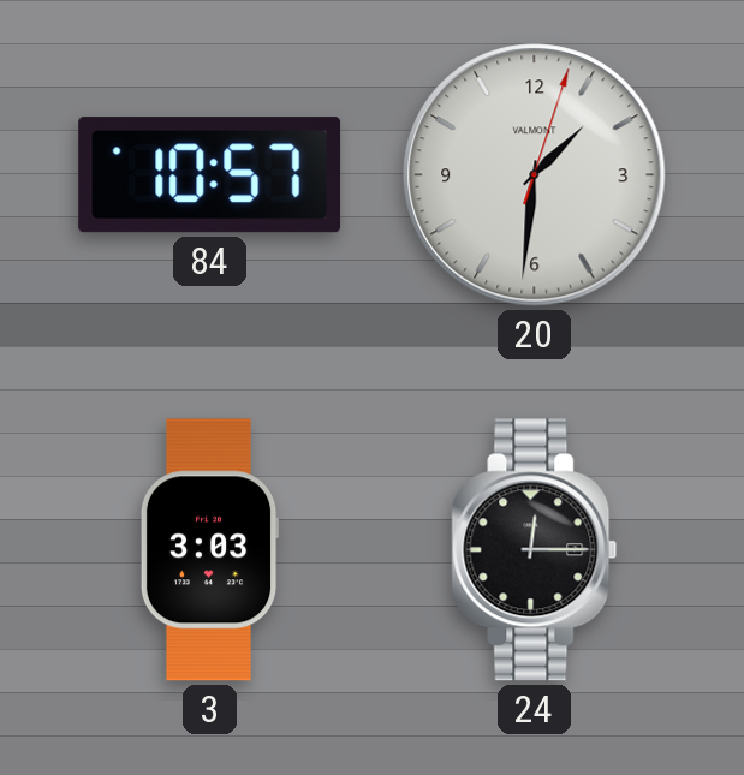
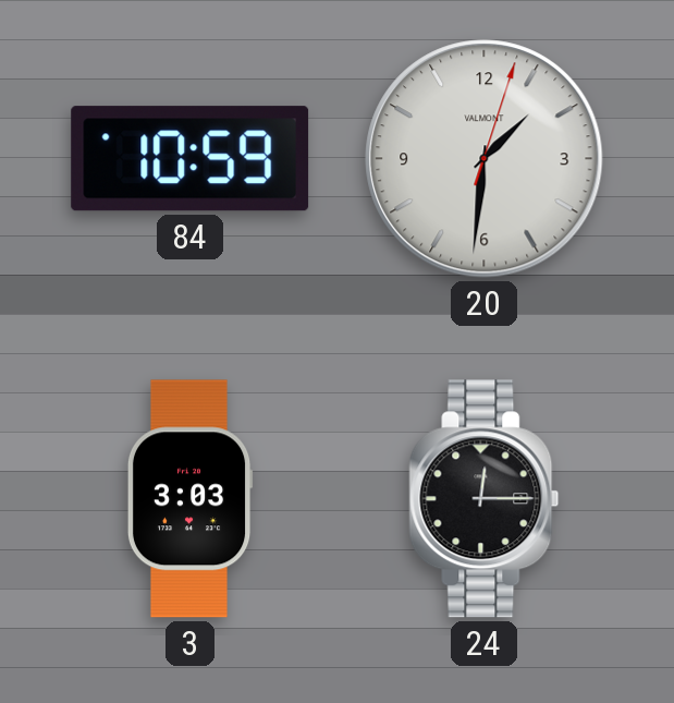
84: 10:57 -> 10:59 (191, 159)
